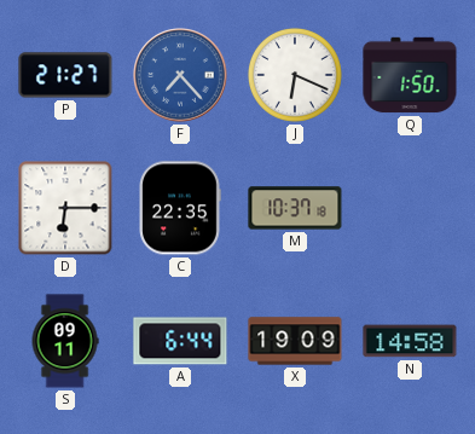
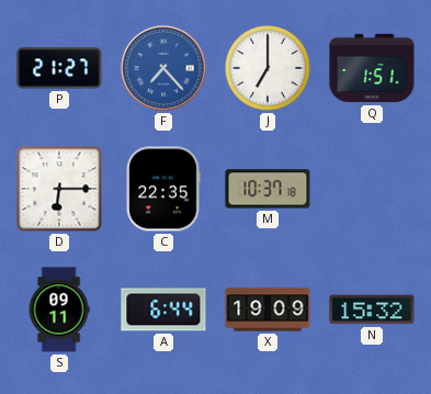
J: 6:19 -> 7:00 (268, 68)
Q: 1:50 -> 1:51 (372, 68)
N: 14:58 -> 15:32 (372, 309)
